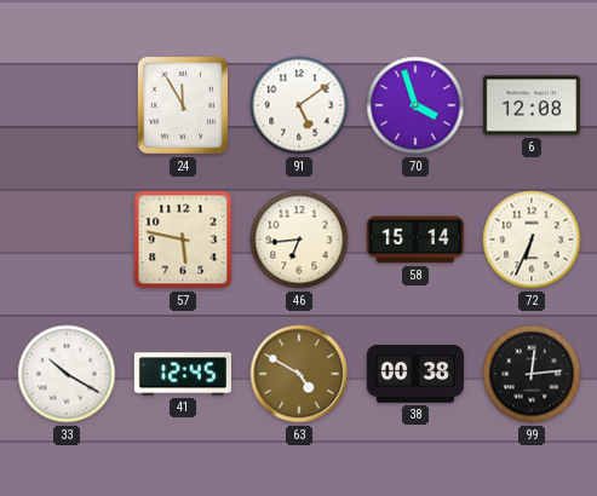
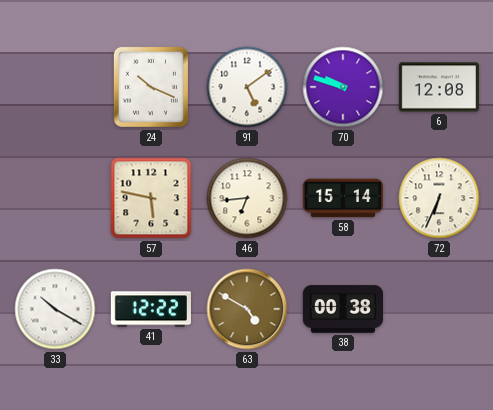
24: 11:55 -> 10:19 (151, 87)
70: 3:57 -> 9:48 (343, 87)
41: 12:45 -> 12:22 (151, 309)
99: 12:14 -> none (532, 374)
